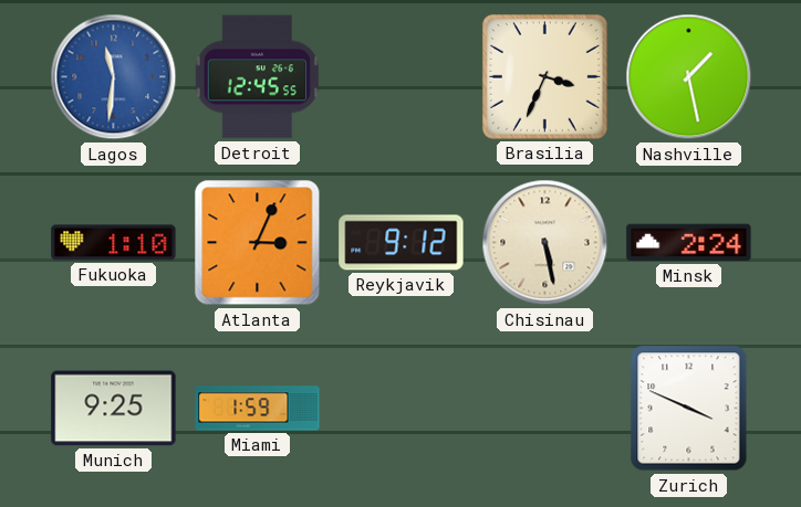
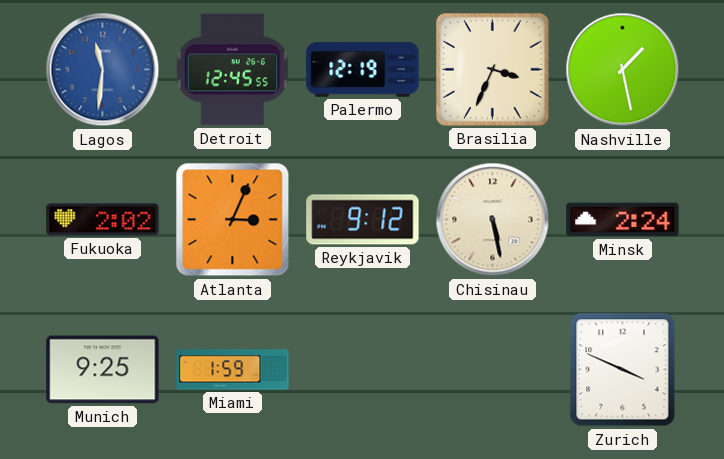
Palermo: none -> 12:19 (363, 70)
Fukuoka: 1:10 -> 2:02 (103, 220)
